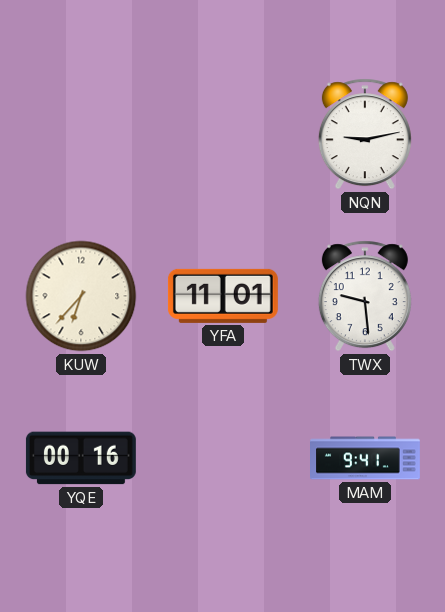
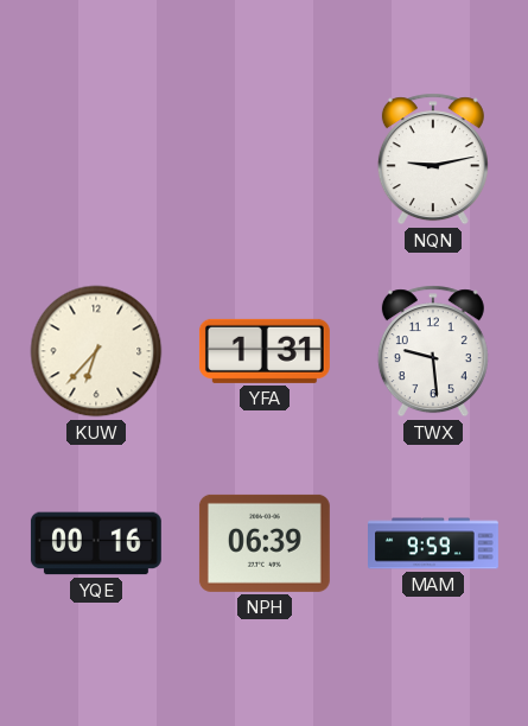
YFA: 11:01 -> 1:31 (265, 351)
NPH: none -> 06:39 (265, 543)
MAM: 9:41 -> 9:59 (434, 543)
